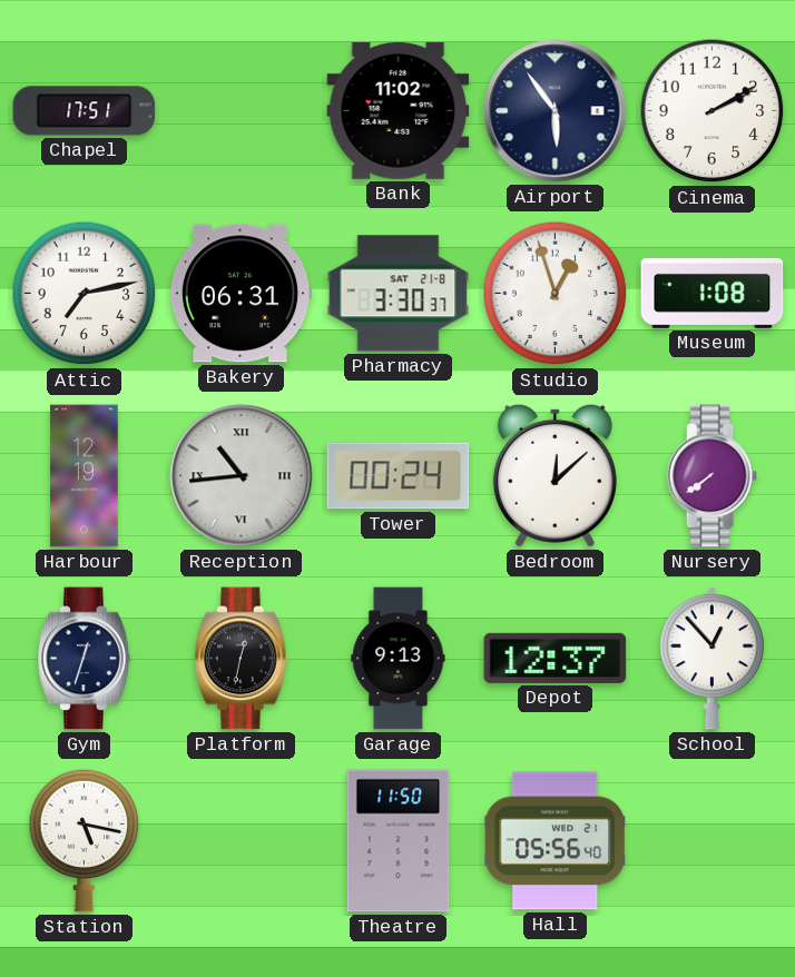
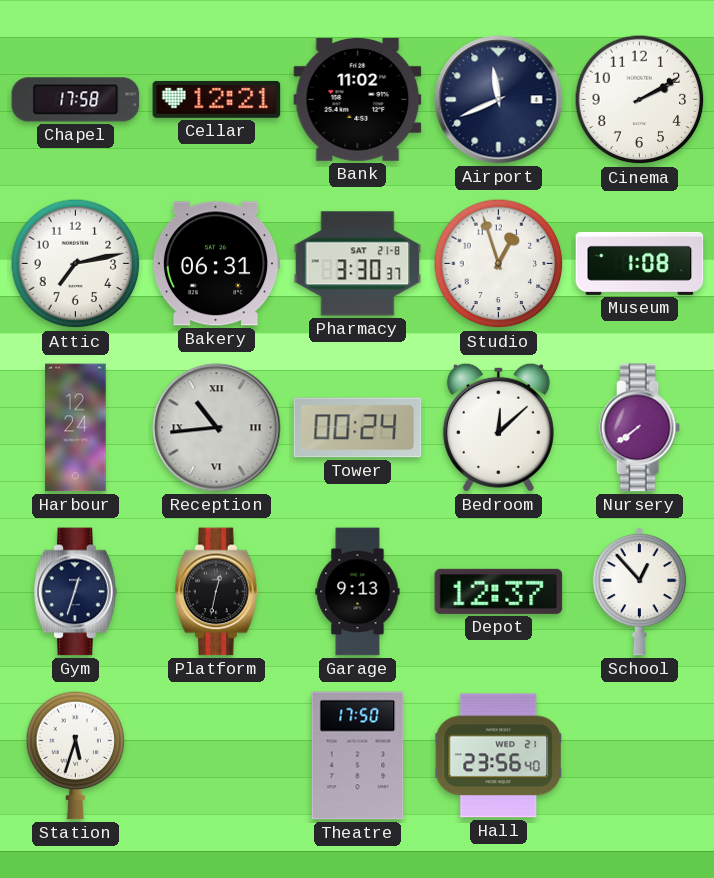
Chapel: 17:51 -> 17:58 (76, 100)
Cellar: none -> 12:21 (217, 100)
Airport: 5:54 -> 11:41 (499, 100)
Harbour: 12:19 -> 12:24 (76, 428)
Station: 5:17 -> 5:33 (76, 755)
Theatre: 11:50 -> 17:50 (358, 756)
Hall: 05:56 -> 23:56 (498, 756)
